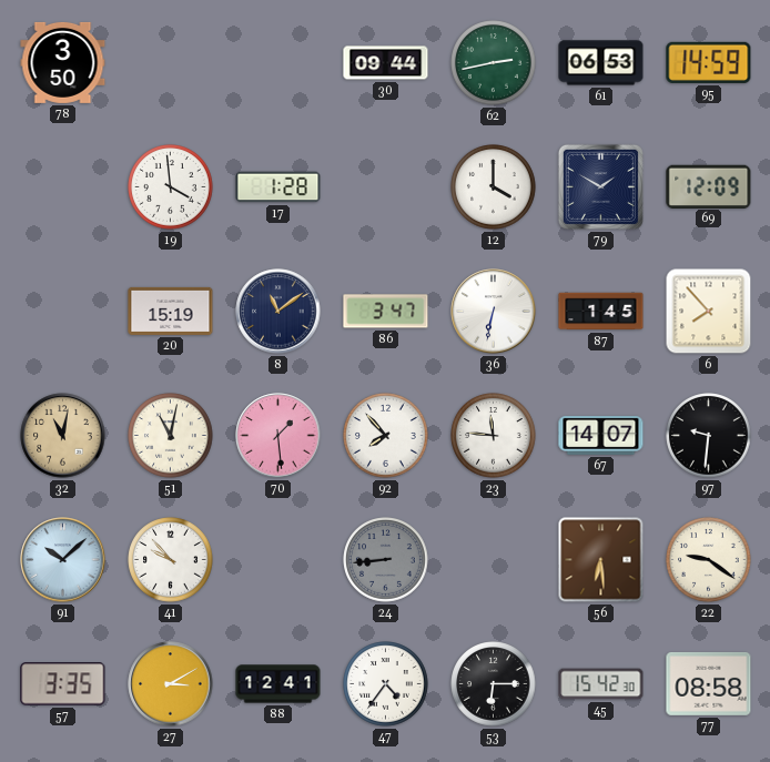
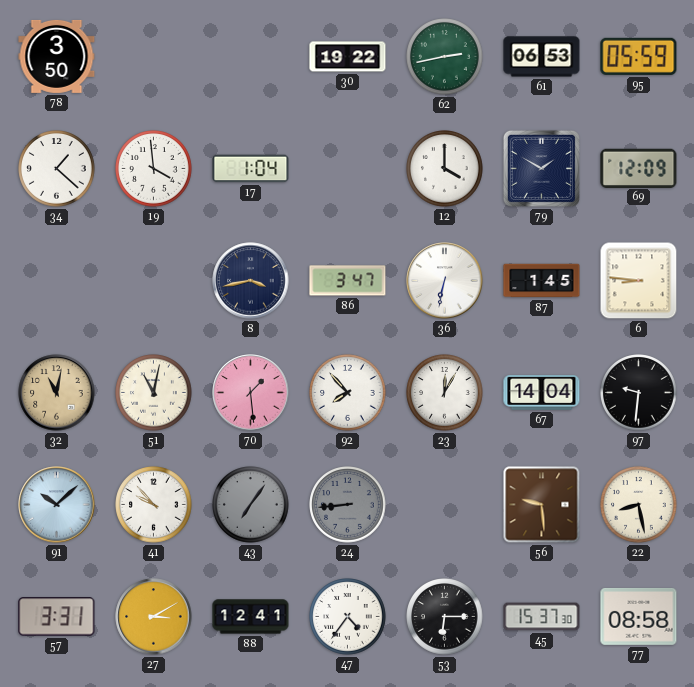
30: 09:44 -> 19:22 (348, 57)
95: 14:59 -> 05:59 (639, 56)
34: none -> 1:22 (57, 169)
17: 1:28 -> 1:04 (251, 169)
20: 15:19 -> none (171, 311)
8: 11:09 -> 3:43 (251, 281)
6: 7:53 -> 8:46 (639, 281)
23: 11:46 -> 12:05 (445, 393)
67: 14:07 -> 14:04 (542, 393)
43: none -> 7:06 (251, 505)
56: 6:29 -> 9:29 (542, 505)
22: 9:21 -> 8:28 (639, 505)
57: 3:35 -> 3:31 (57, 617)
45: 15:42 -> 15:37 (542, 617)
